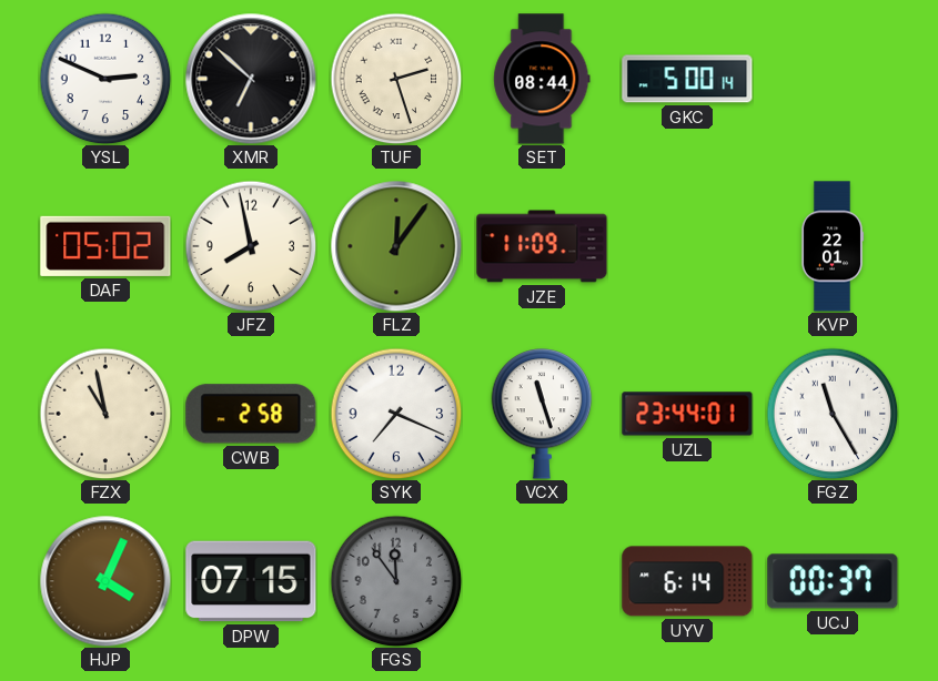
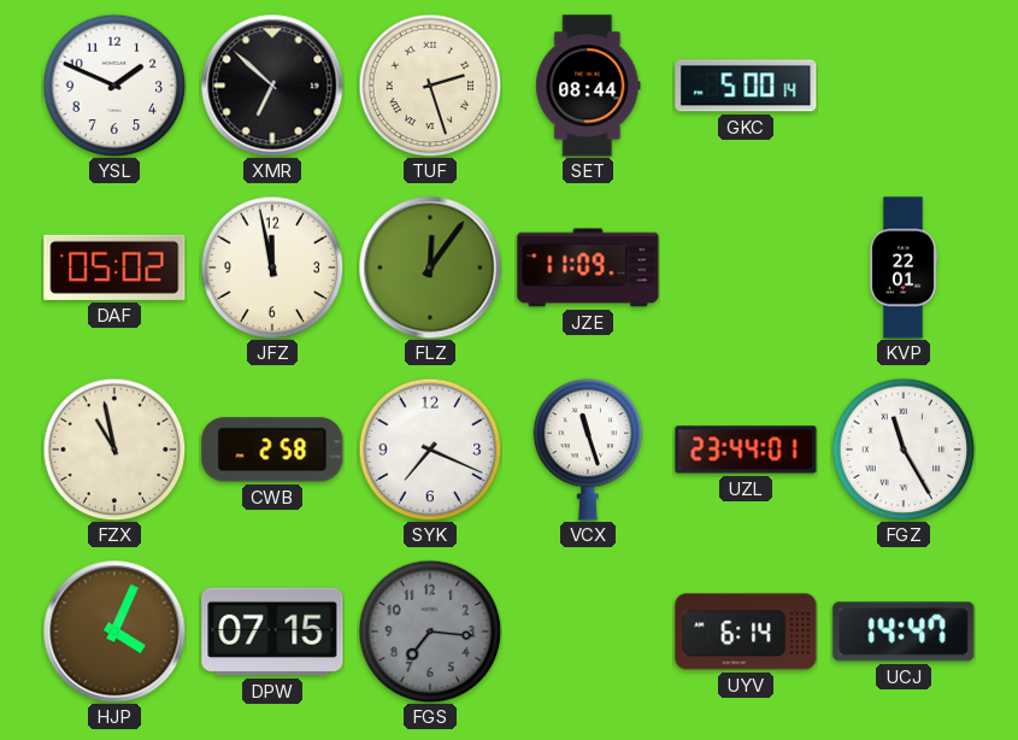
YSL: 2:49 -> 1:49 (114, 86)
JFZ: 7:58 -> 11:58 (272, 268)
FGS: 11:54 -> 7:16 (430, 632)
UCJ: 00:37 -> 14:47 (904, 632)
